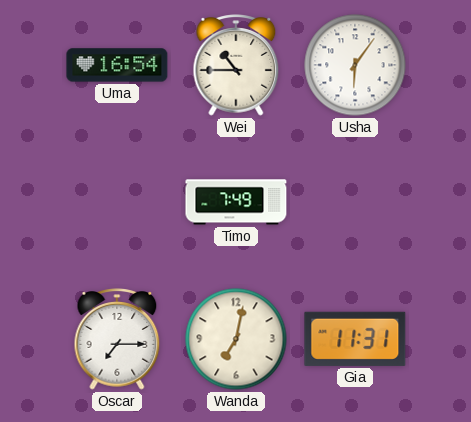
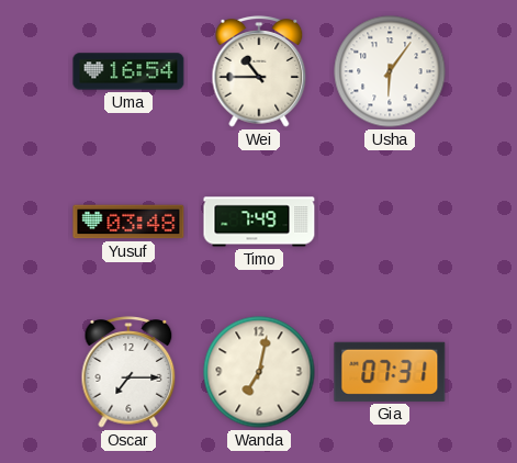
Yusuf: none -> 03:48 (128, 222)
Gia: 11:31 -> 07:31 (390, 372)
